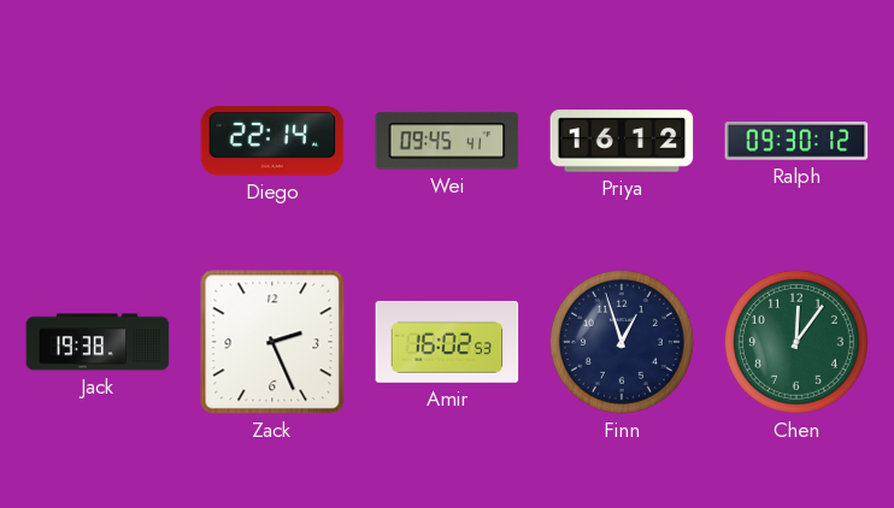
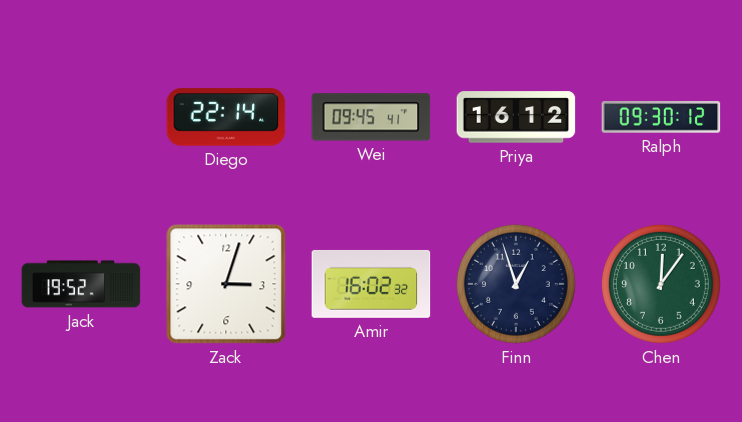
Jack: 19:38 -> 19:52 (81, 284)
Zack: 2:26 -> 3:03 (226, 284)
Amir: 16:02:53 -> 16:02:32 (371, 284)
